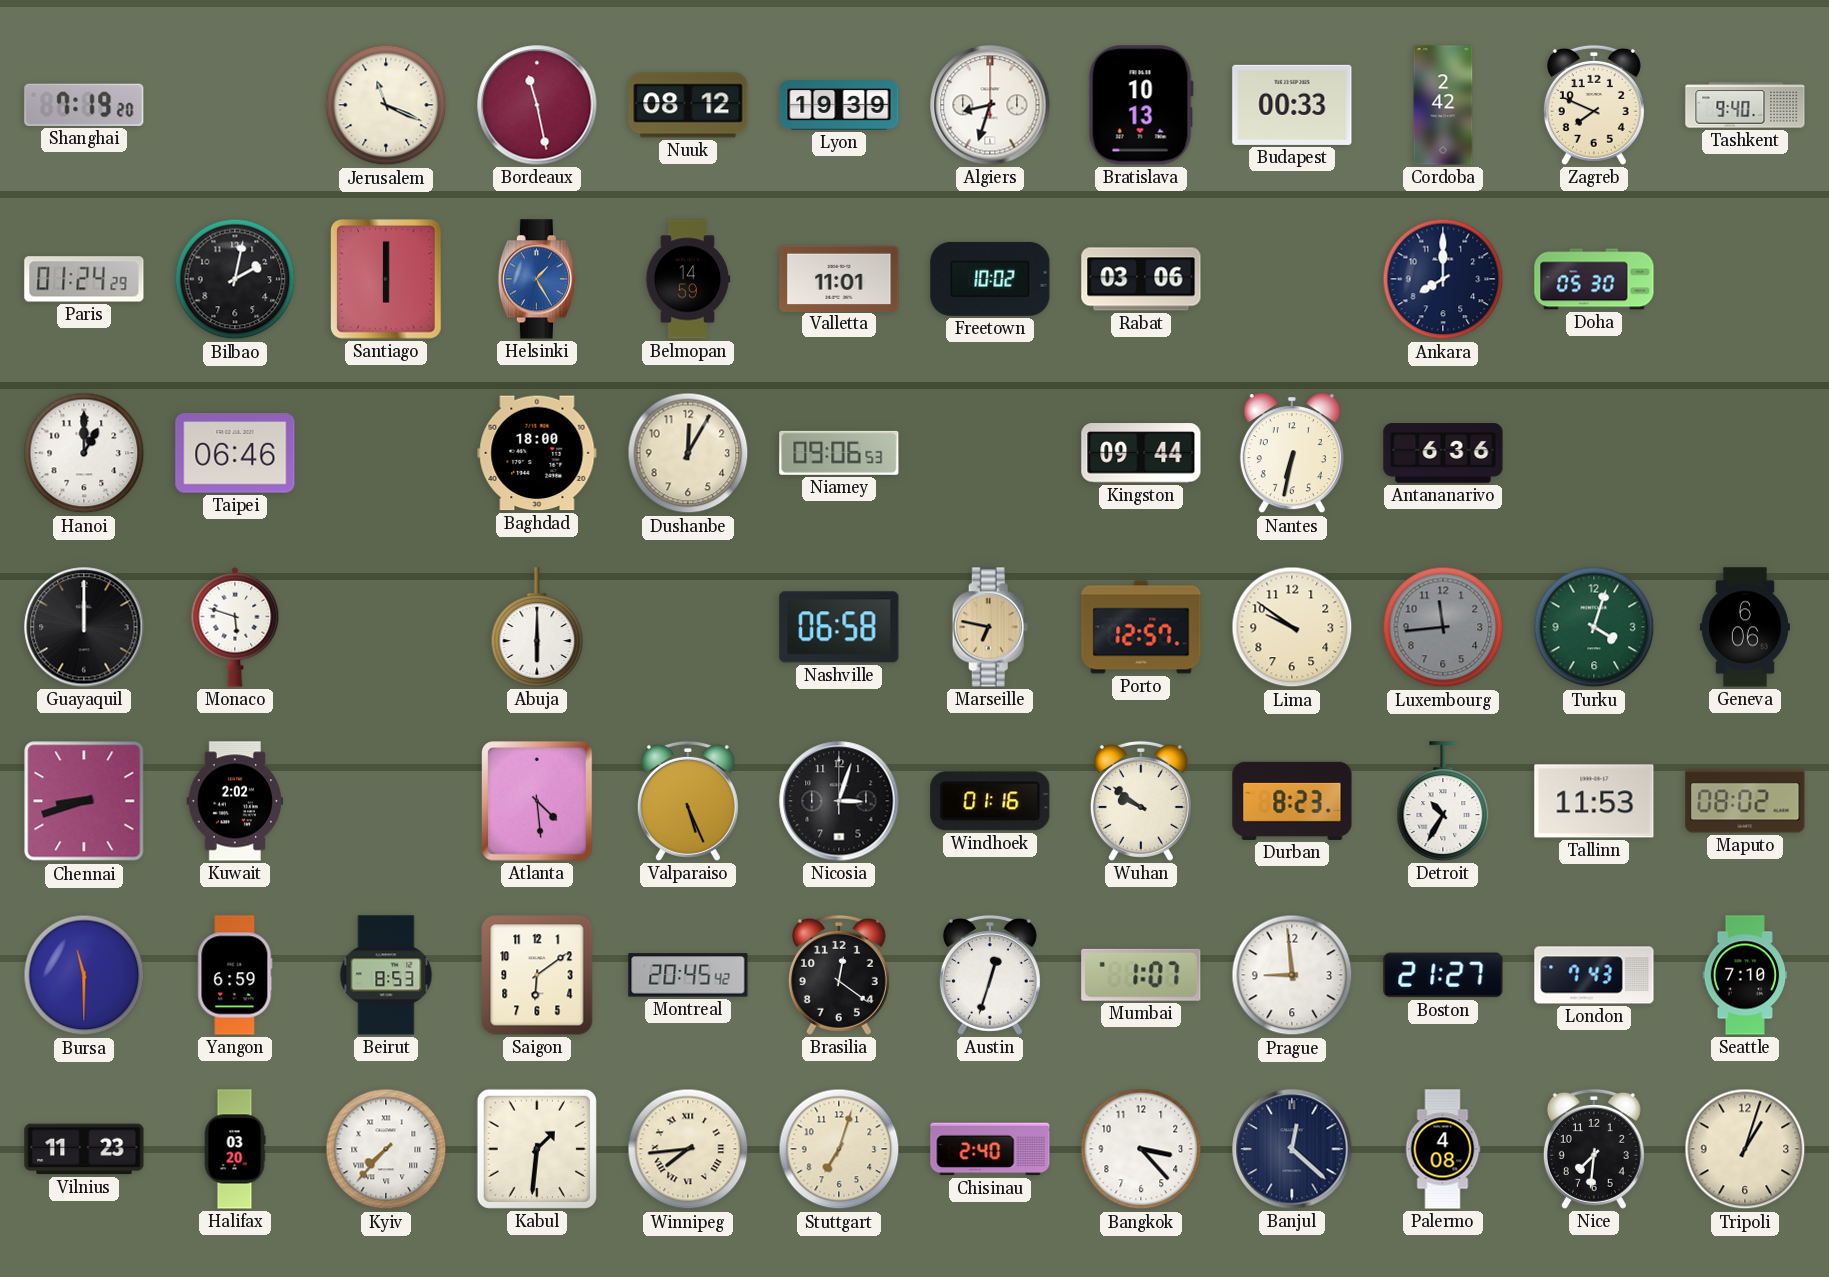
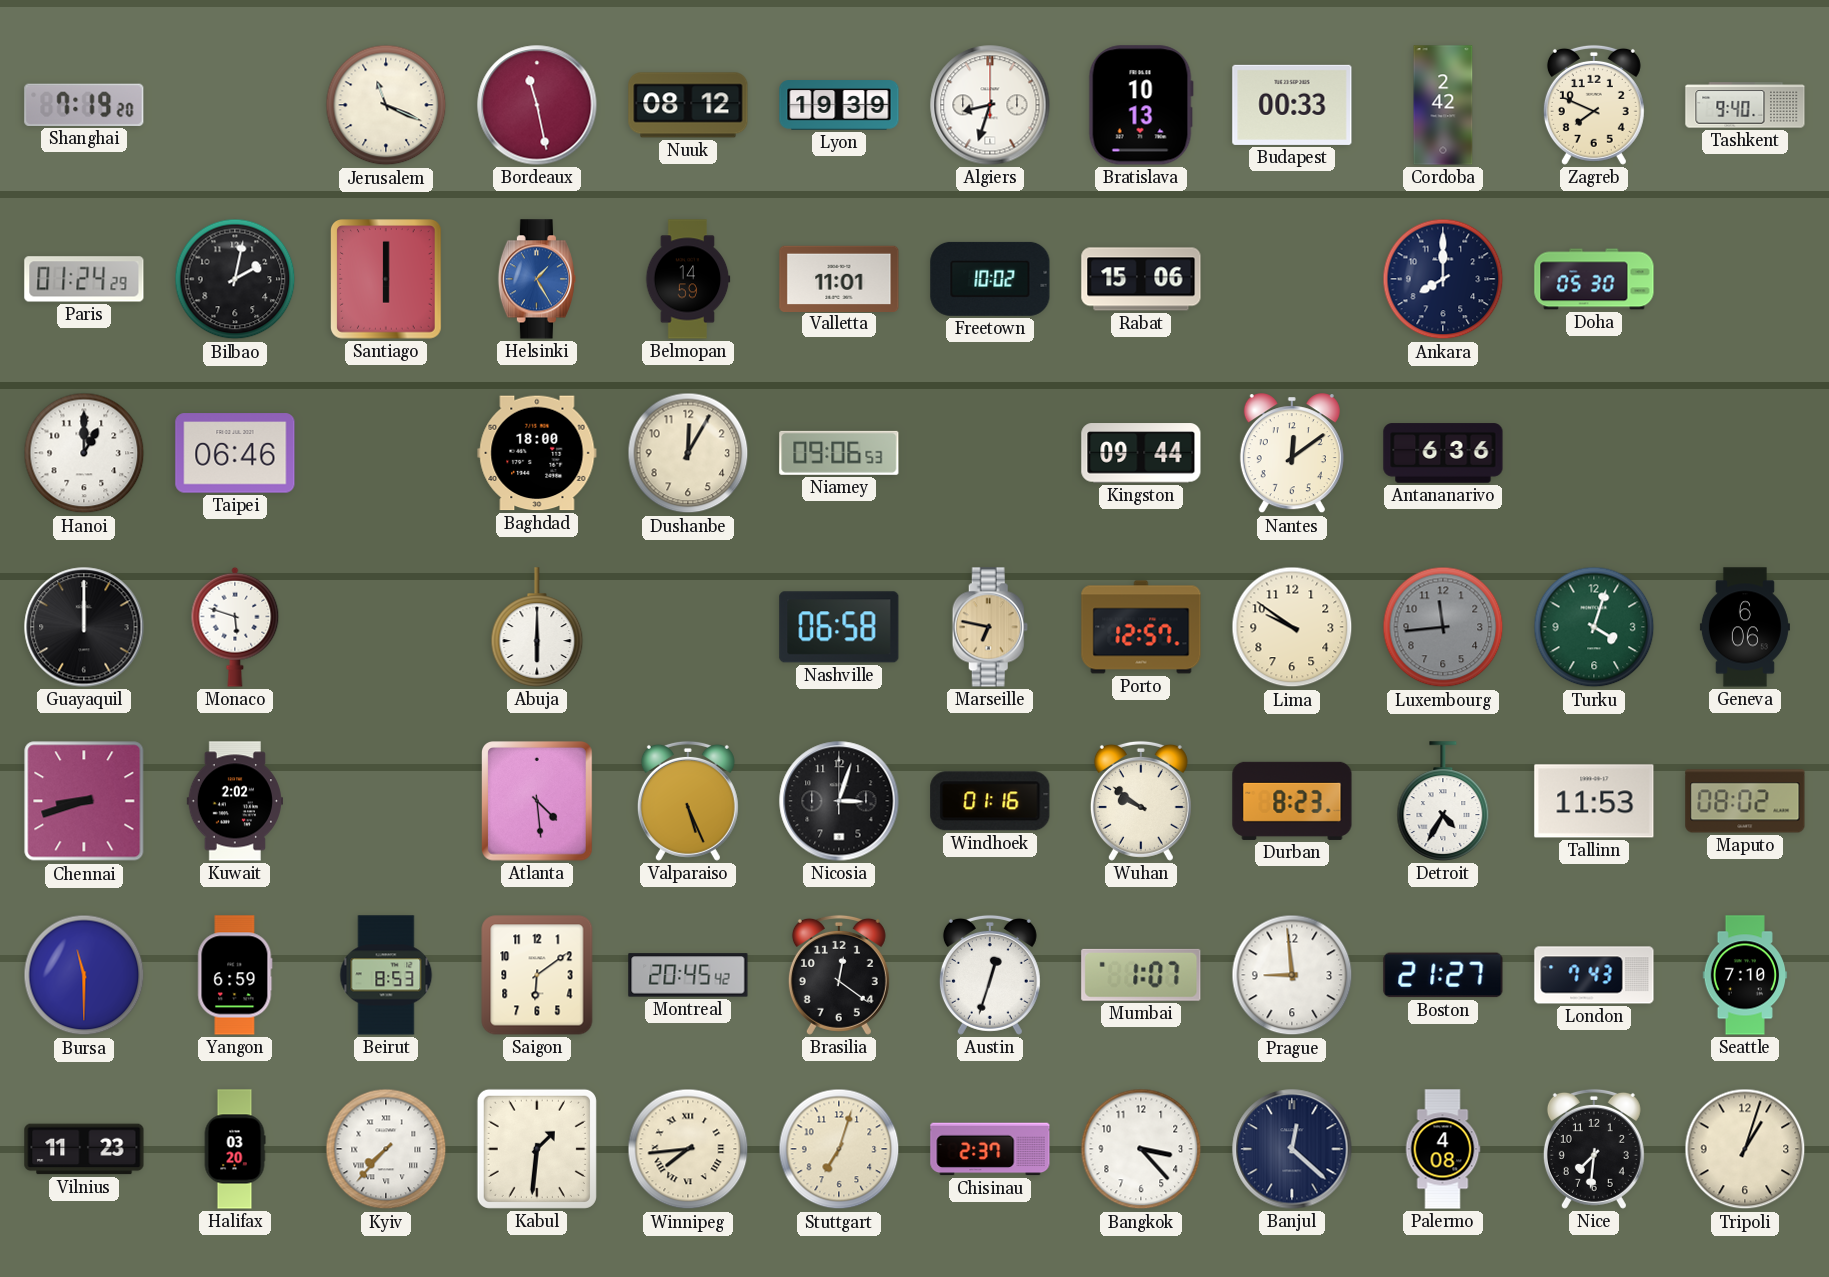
Rabat: 03:06 -> 15:06 (1141, 279)
Nantes: 6:32 -> 12:09 (1292, 454)
Detroit: 10:35 -> 4:35 (1443, 801)
Chisinau: 2:40 -> 2:37 (990, 1149)
